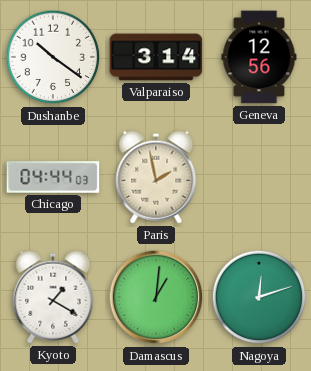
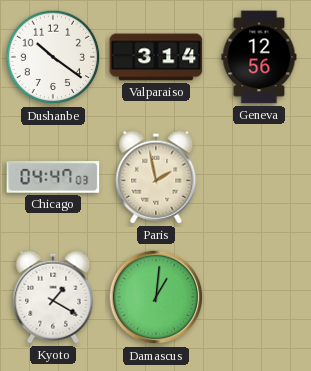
Chicago: 04:44 -> 04:47 (53, 177)
Nagoya: 12:12 -> none (259, 297)
